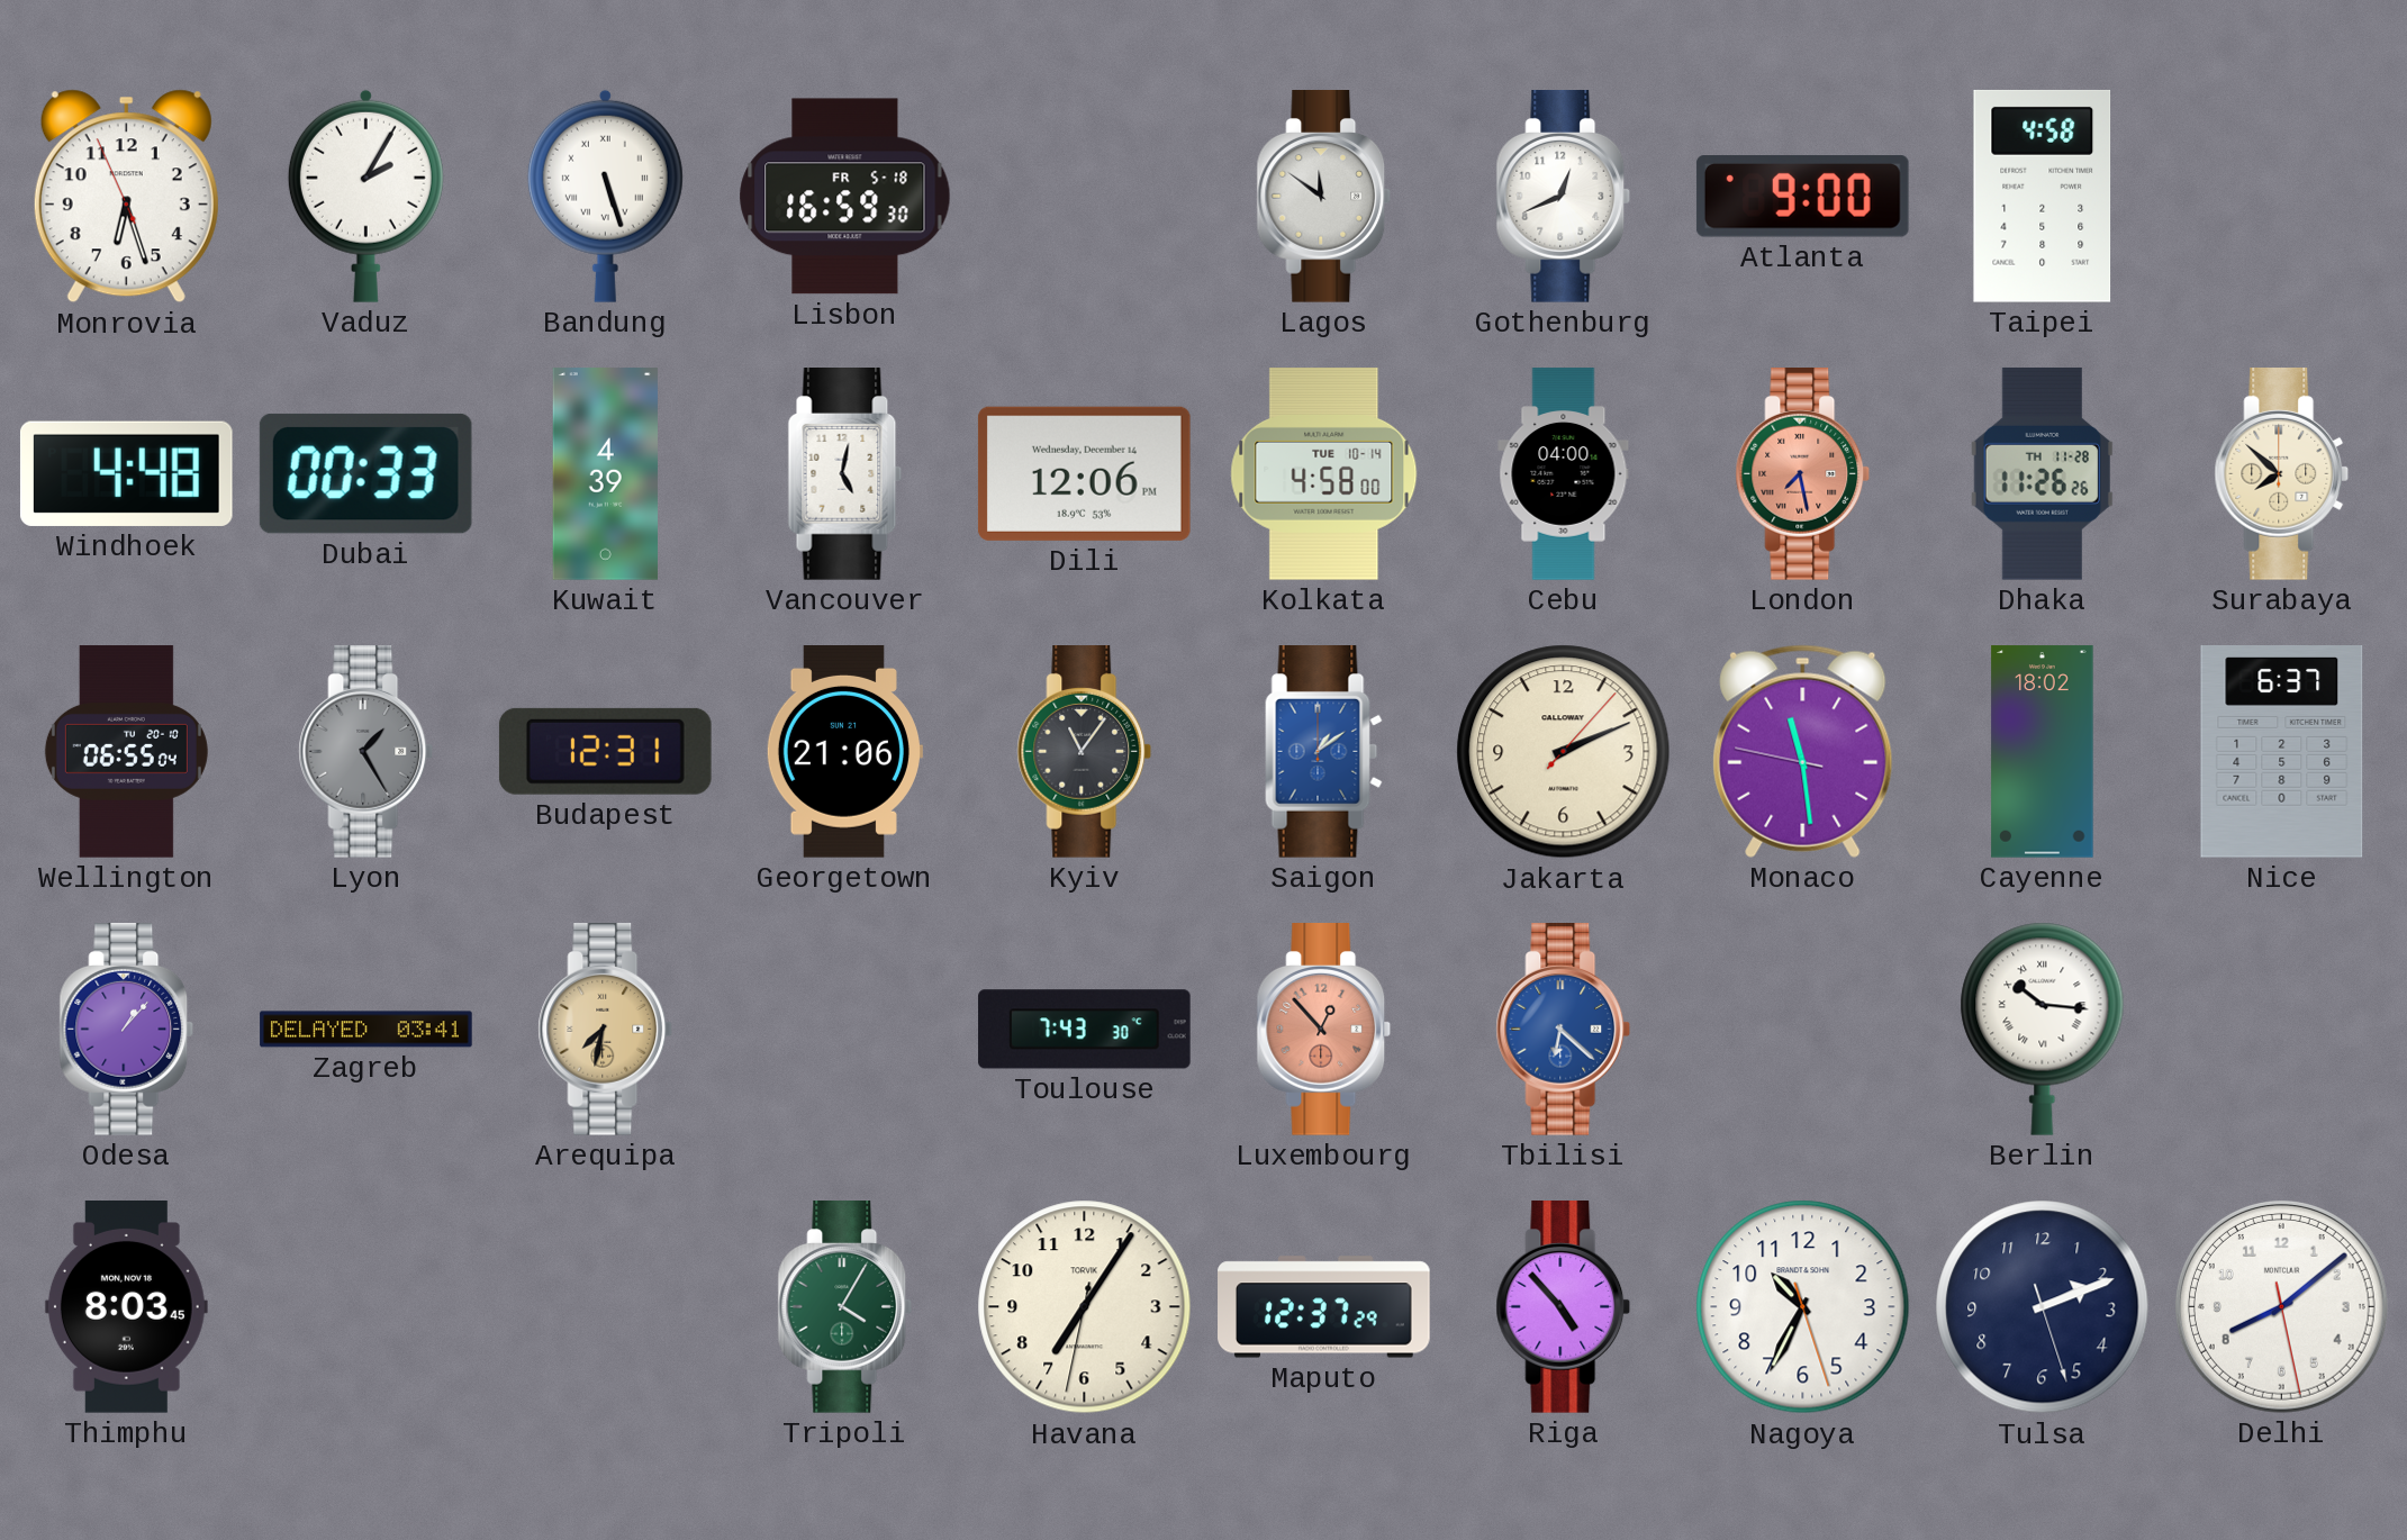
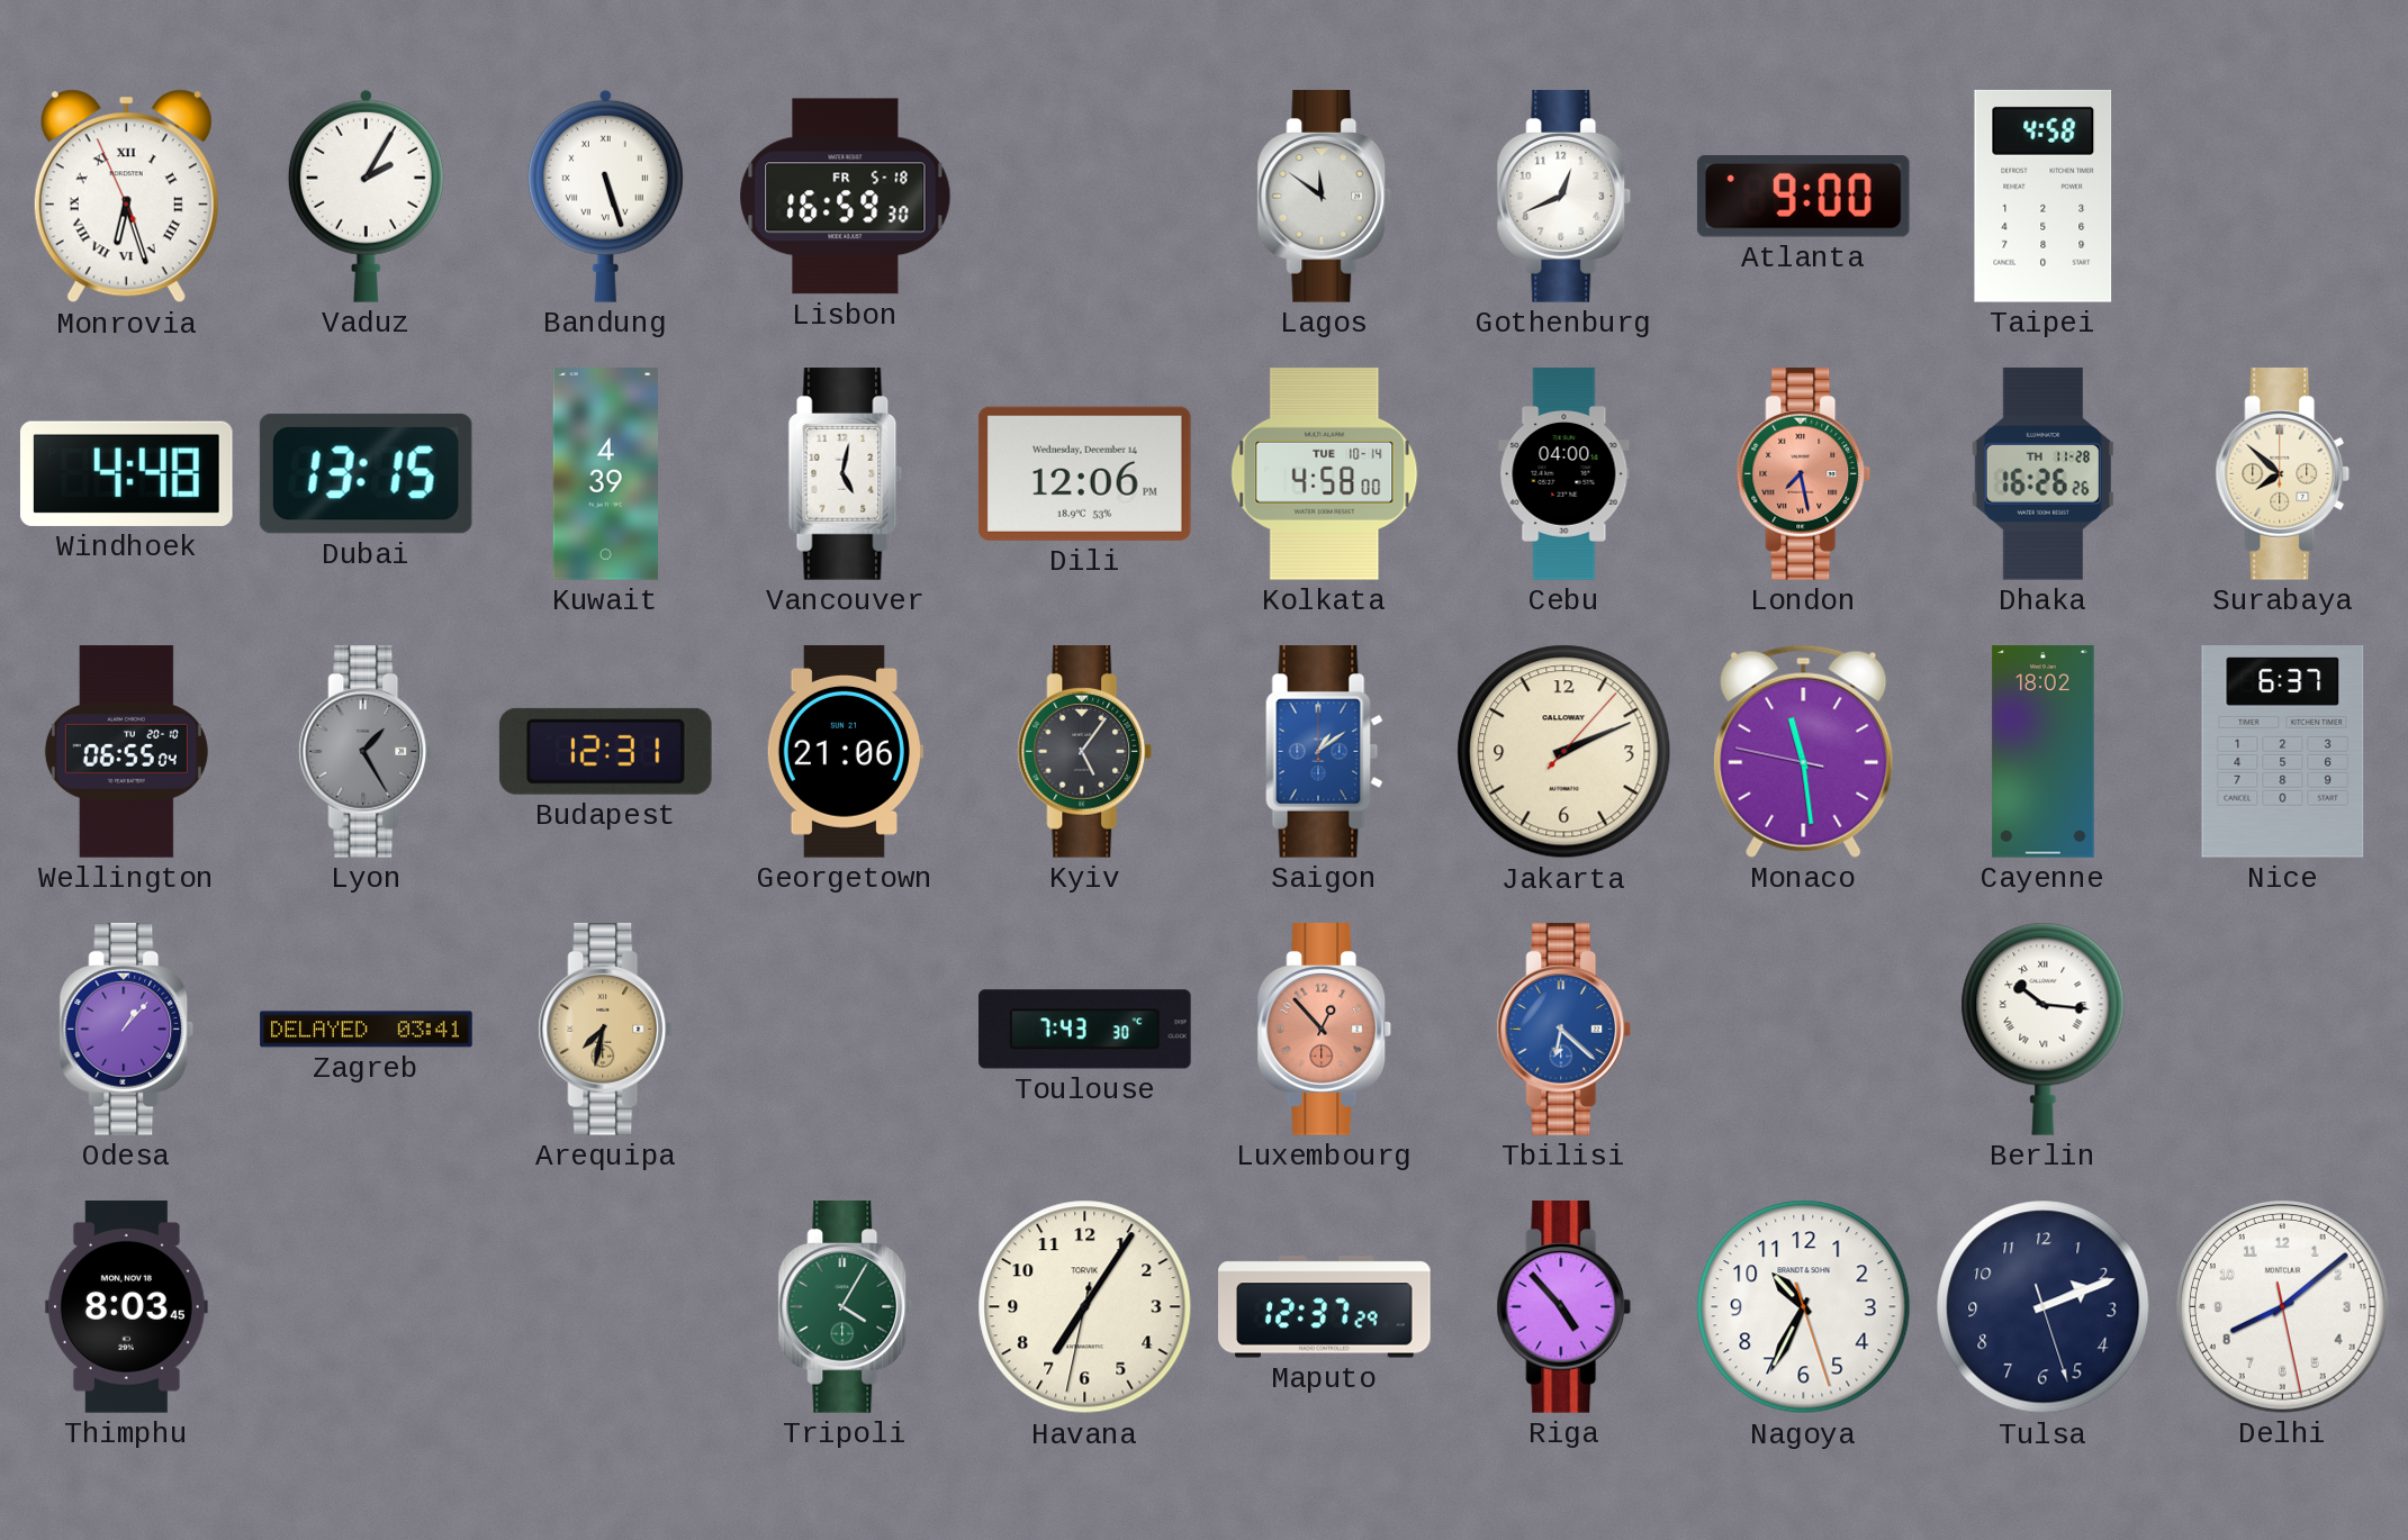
Monrovia numerals: Arabic -> Roman (126, 197)
Dubai: 00:33 -> 13:15 (366, 473)
Dhaka: 11:26 -> 16:26 (2042, 474)
Kyiv: 11:06 -> 5:06 (1085, 752)
